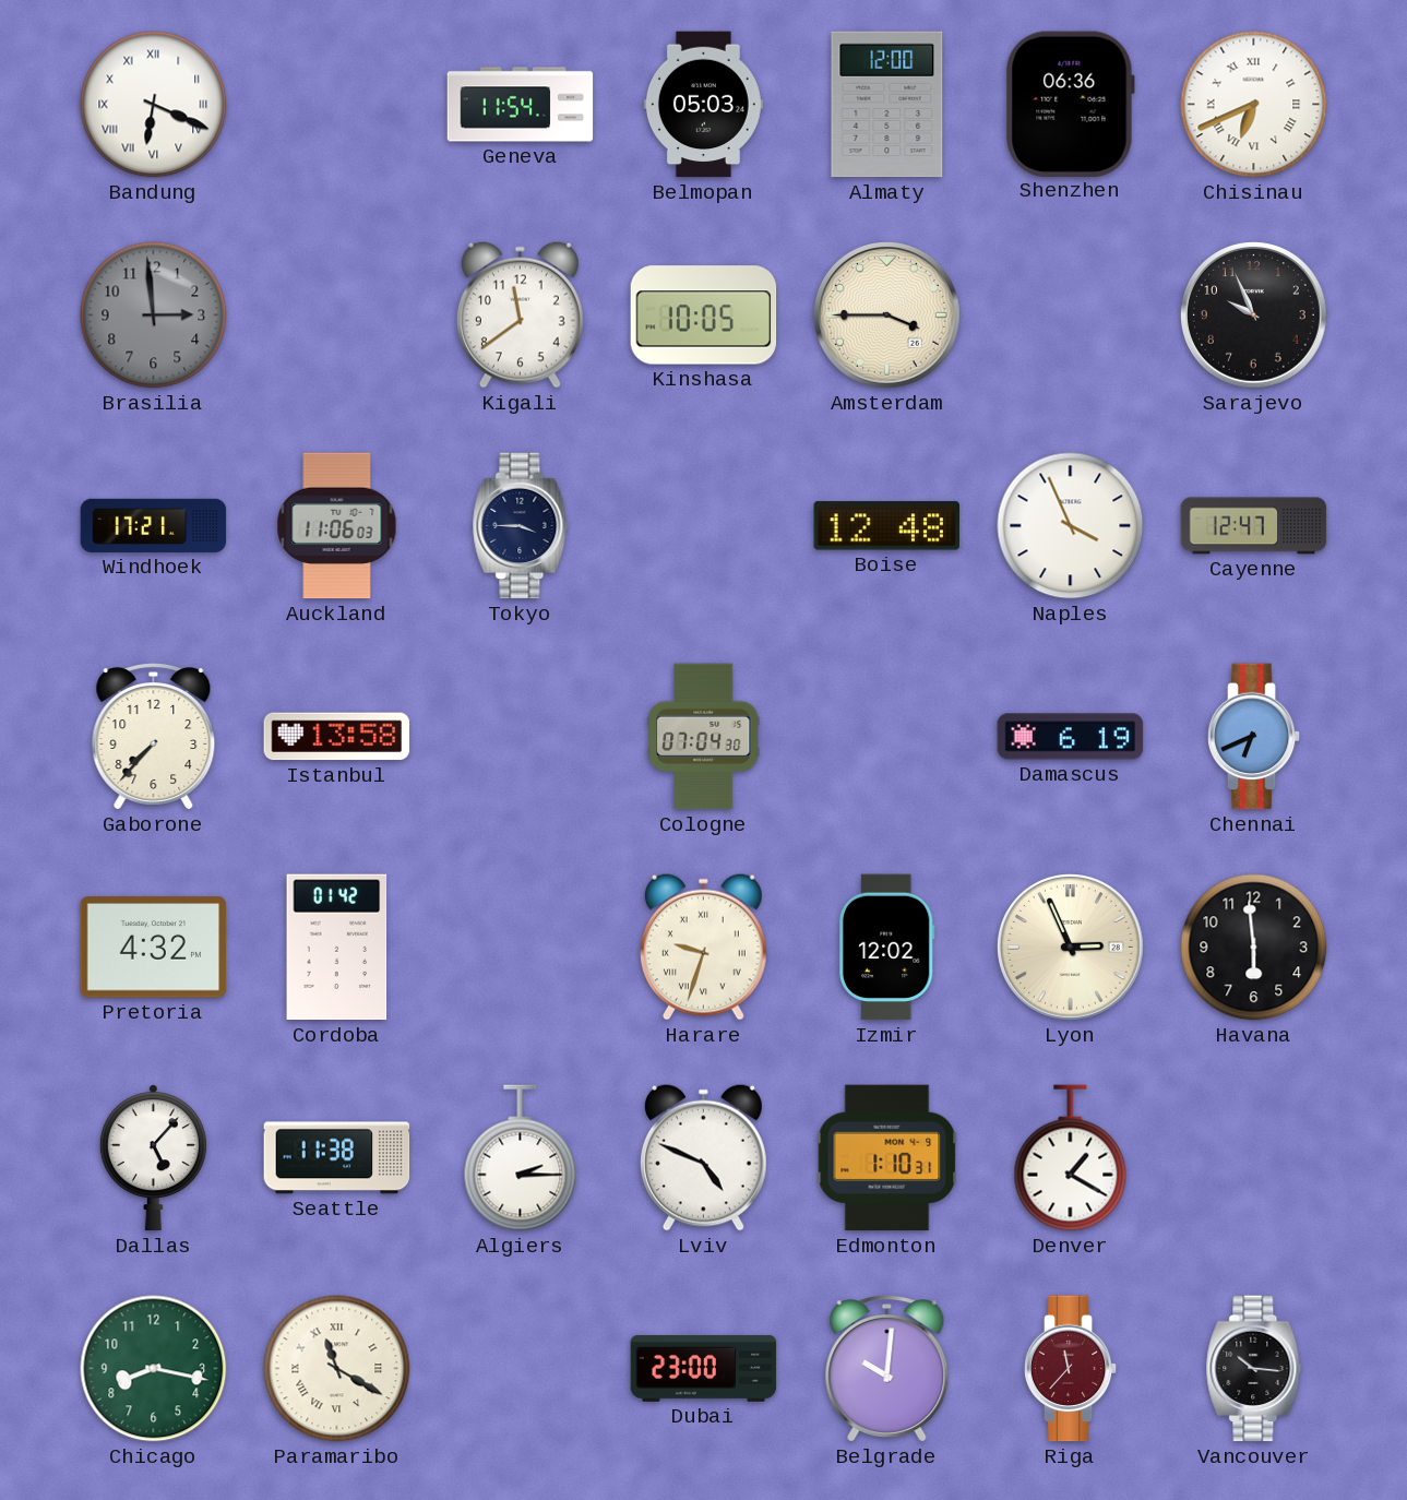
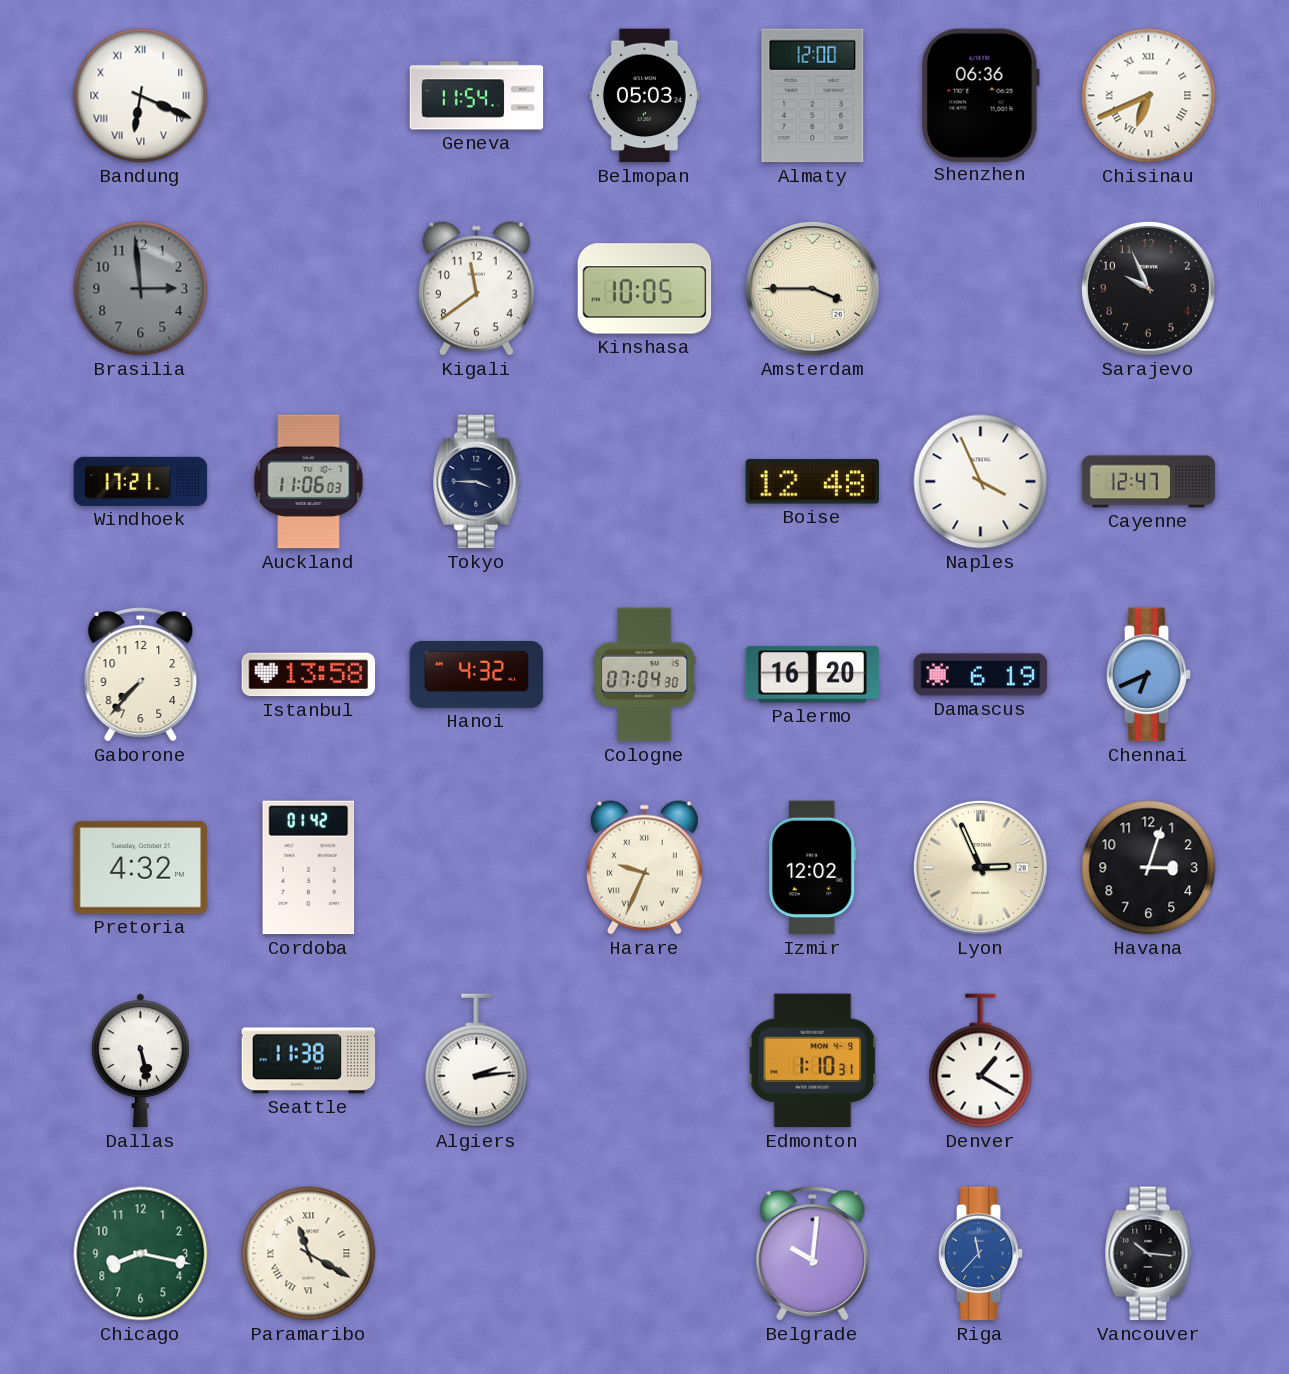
Hanoi: none -> 4:32 (477, 674)
Palermo: none -> 16:20 (813, 675)
Harare: 9:33 -> 9:34 (644, 867)
Havana: 5:59 -> 3:03 (1149, 868)
Dallas: 5:07 -> 5:28 (140, 1061)
Algiers: 2:15 -> 2:14 (477, 1061)
Lviv: 4:49 -> none (703, 1157)
Dubai: 23:00 -> none (704, 1368)
Riga dial: burgundy -> blue (981, 1254)
